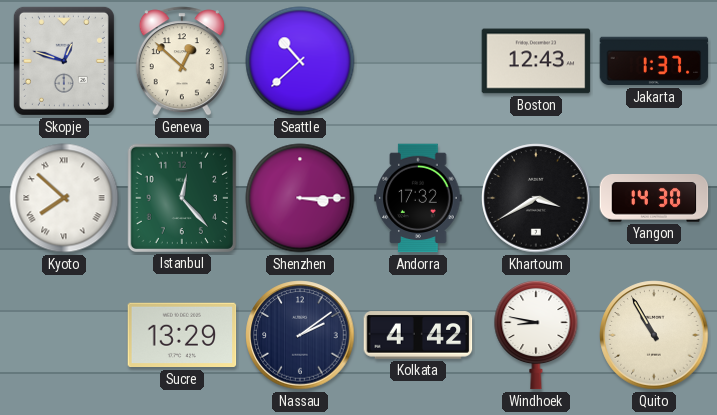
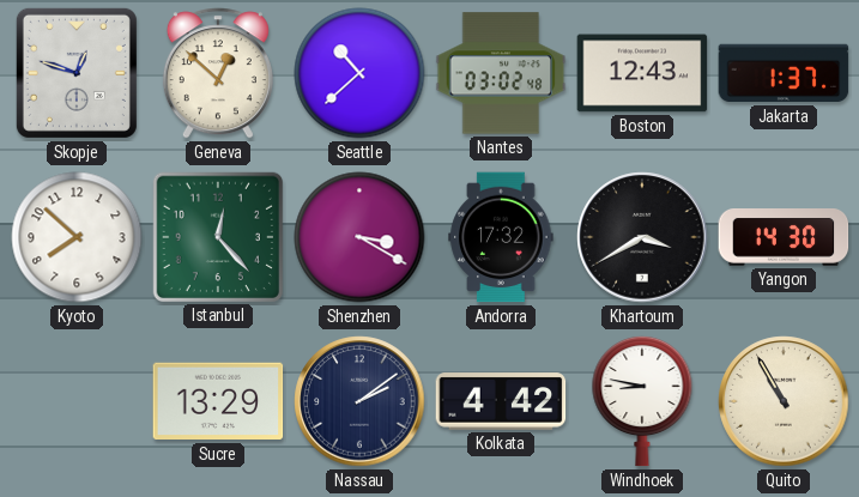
Nantes: none -> 03:02 (501, 73)
Kyoto numerals: Roman -> Arabic (77, 237)
Shenzhen: 3:15 -> 3:20 (359, 237)
